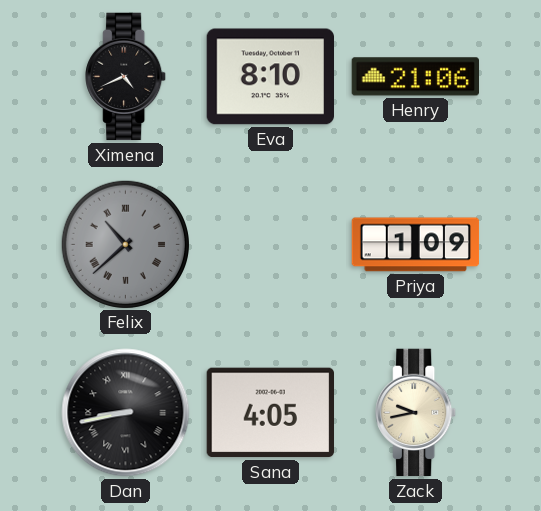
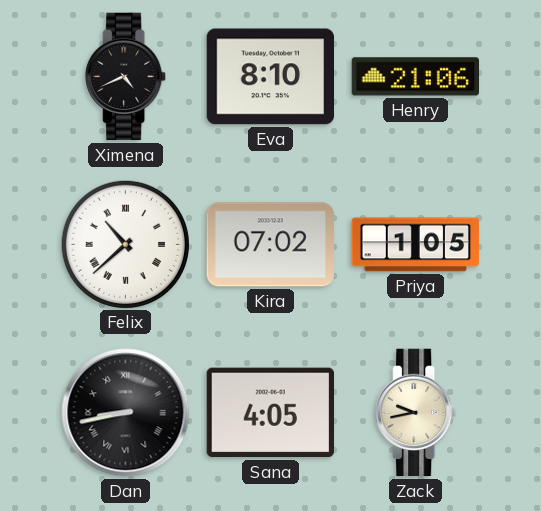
Felix dial: grey -> white (125, 244)
Kira: none -> 07:02 (270, 245)
Priya: 1:09 -> 1:05 (416, 245)
